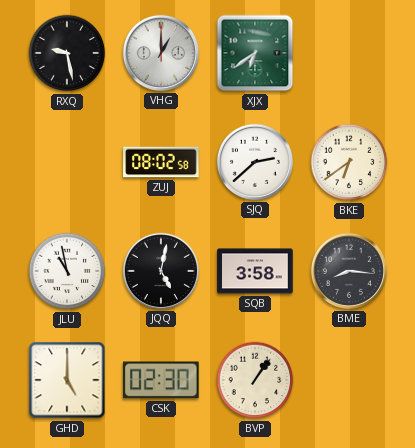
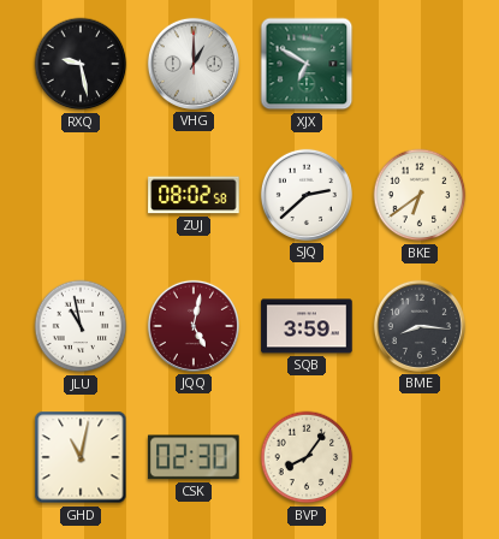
XJX: 6:39 -> 6:50 (307, 64)
JQQ dial: black -> burgundy (194, 326)
SQB: 3:58 -> 3:59 (307, 326)
GHD: 5:00 -> 11:02 (81, 457)
BVP: 1:06 -> 8:06 (307, 457)
